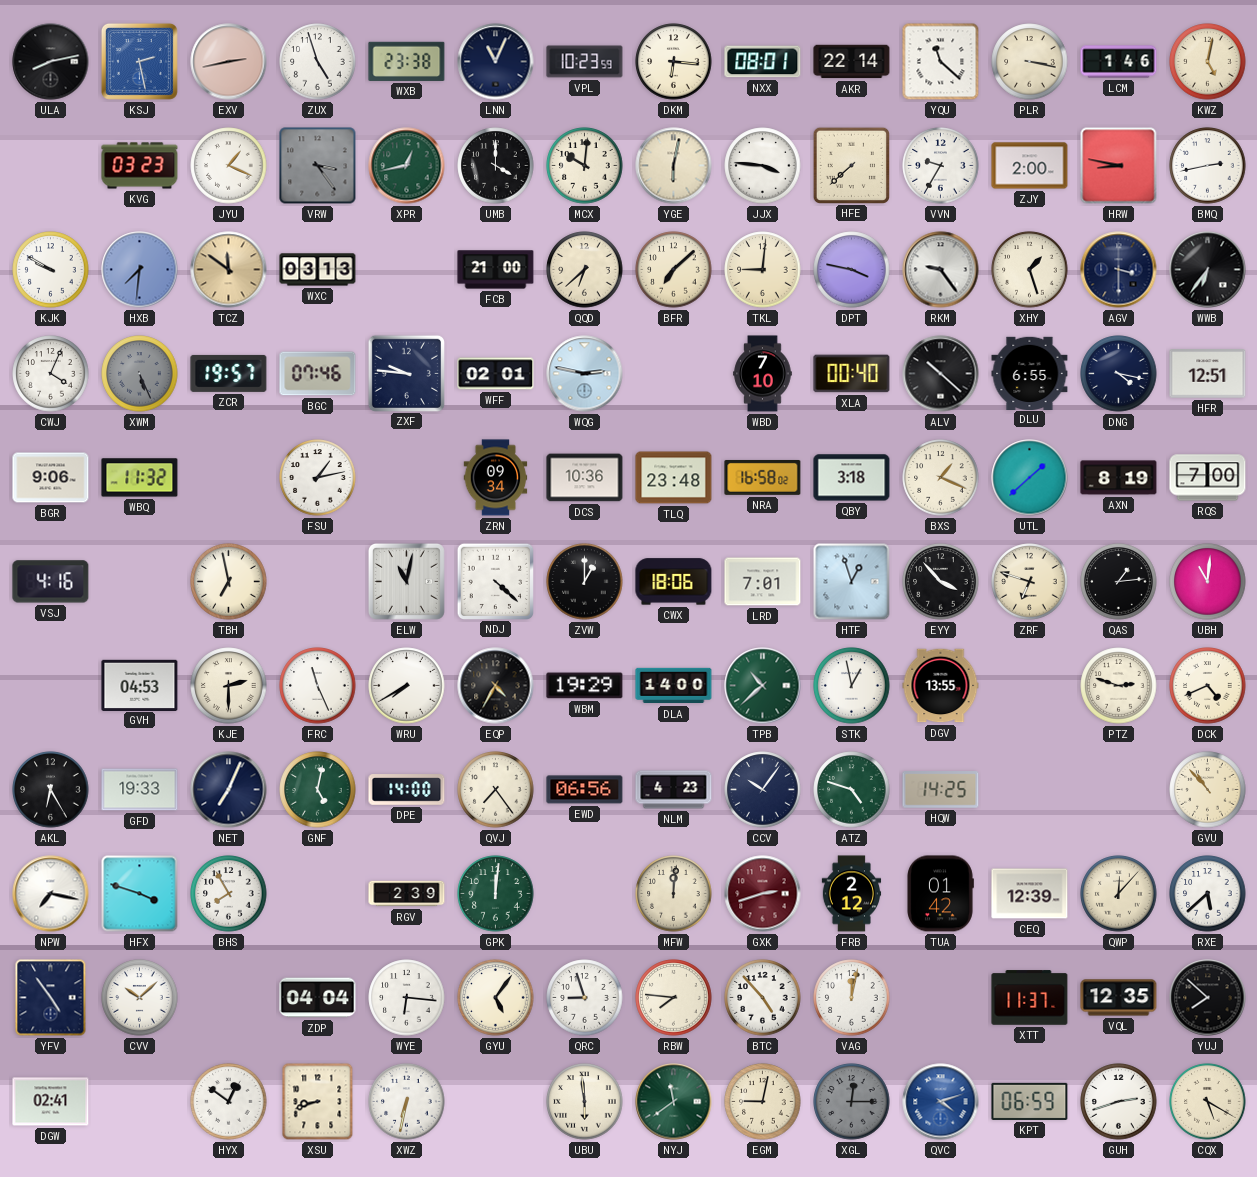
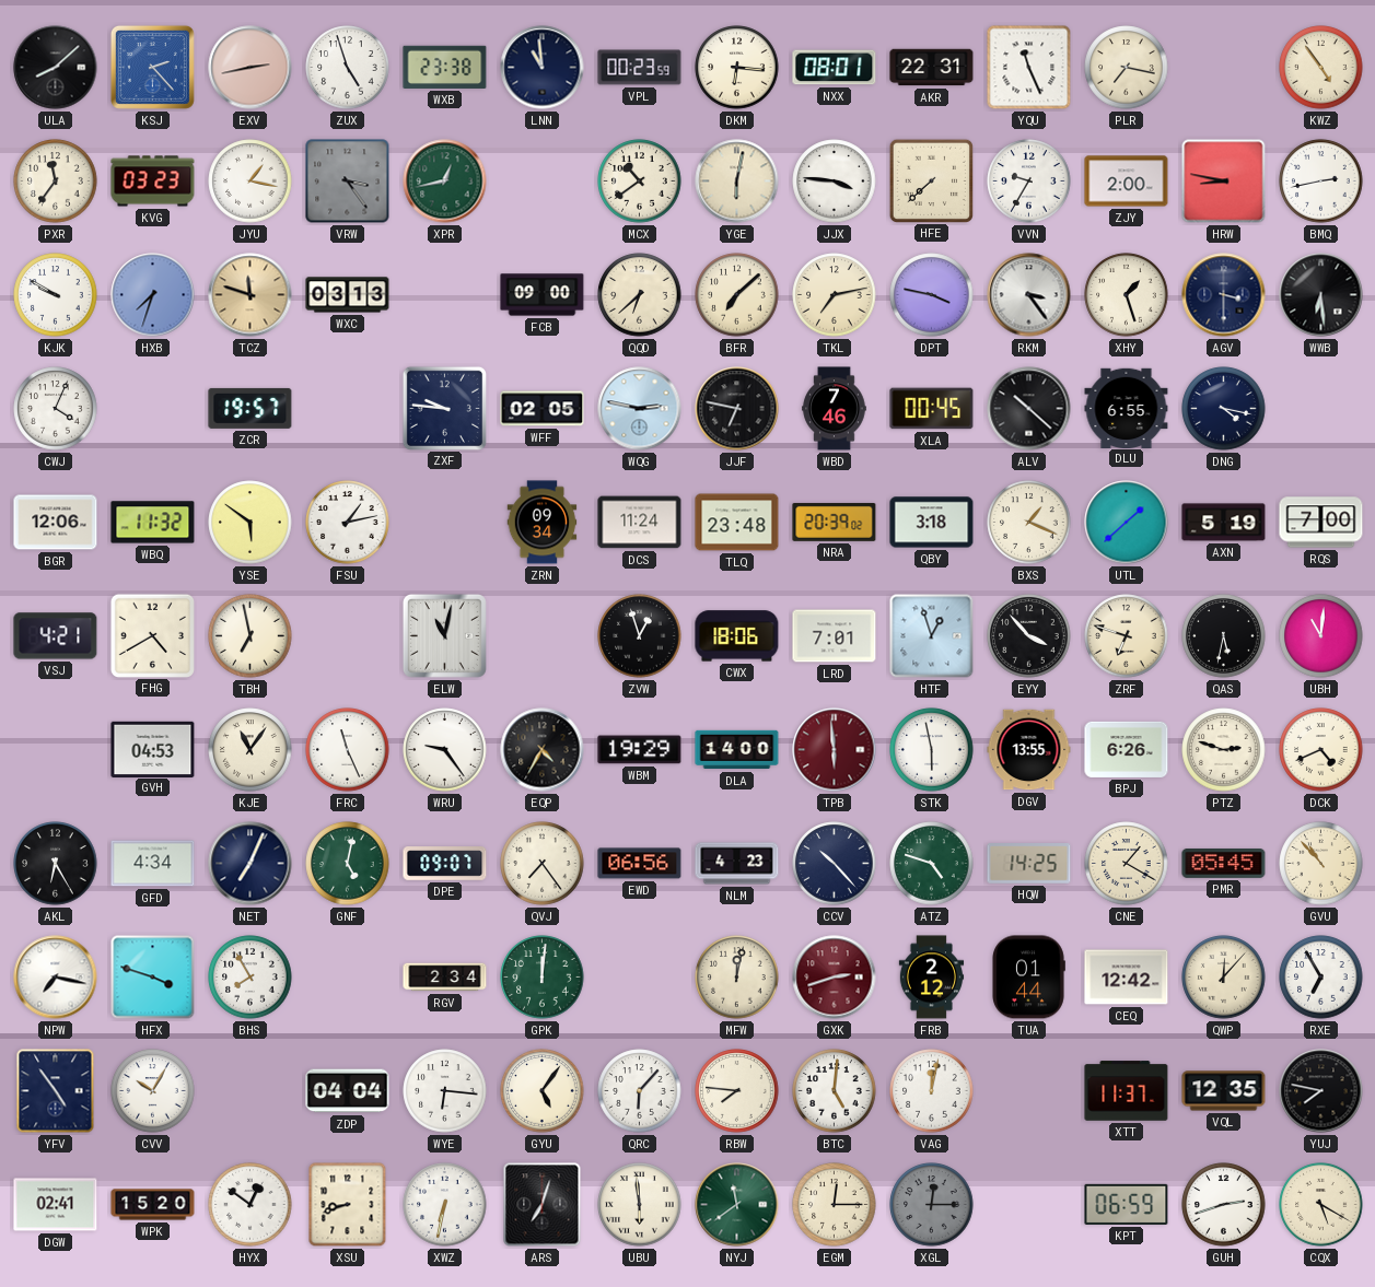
ULA: 8:13 -> 8:08 (56, 68)
KSJ: 2:28 -> 2:23 (152, 67)
LNN: 11:04 -> 10:59 (543, 68)
VPL: 10:23 -> 00:23 (640, 68)
AKR: 22:14 -> 22:31 (932, 68)
YQU: 11:22 -> 11:26 (1029, 68)
PLR: 3:17 -> 7:17 (1127, 68)
LCM: 1:46 -> none (1119, 62)
KWZ: 5:02 -> 4:54 (1321, 68)
PXR: none -> 11:36 (56, 182)
JYU: 1:19 -> 1:17 (250, 182)
UMB: 4:00 -> none (496, 166)
MCX: 10:01 -> 10:39 (640, 182)
HXB: 7:31 -> 7:33 (153, 295)
TCZ: 11:51 -> 11:48 (250, 295)
FCB: 21:00 -> 09:00 (543, 295)
TKL: 9:01 -> 7:13 (835, 295)
RKM: 9:24 -> 3:24 (1029, 295)
WWB: 6:36 -> 6:29 (1321, 295)
XWM: 5:26 -> none (140, 374)
BGC: 07:46 -> none (318, 374)
WFF: 02:01 -> 02:05 (543, 409)
JJF: none -> 6:47 (737, 409)
WBD: 7:10 -> 7:46 (835, 409)
XLA: 00:40 -> 00:45 (932, 409)
HFR: 12:51 -> none (1208, 374)
BGR: 9:06 -> 12:06 (56, 523)
YSE: none -> 5:51 (250, 523)
DCS: 10:36 -> 11:24 (640, 523)
NRA: 16:58 -> 20:39 (835, 522)
AXN: 8:19 -> 5:19 (1224, 523)
VSJ: 4:16 -> 4:21 (56, 636)
FHG: none -> 4:40 (152, 635)
NDJ: 4:22 -> none (495, 581)
ZVW: 1:00 -> 12:57 (640, 636)
QAS: 1:14 -> 5:32 (1224, 636)
KJE: 2:30 -> 11:06 (250, 750)
WRU: 7:40 -> 9:24 (445, 750)
TPB: 10:38 -> 5:59 (835, 750)
TPB dial: green -> burgundy (835, 750)
STK: 12:58 -> 5:58 (932, 750)
BPJ: none -> 6:26 (1127, 749)
GFD: 19:33 -> 4:34 (153, 864)
DPE: 14:00 -> 09:07 (445, 864)
CCV: 10:06 -> 10:23 (835, 864)
CNE: none -> 1:20 (1127, 864)
PMR: none -> 05:45 (1224, 864)
RGV: 2:39 -> 2:34 (445, 978)
MFW: 12:01 -> 12:02 (737, 978)
TUA: 01:42 -> 01:44 (1028, 978)
CEQ: 12:39 -> 12:42 (1127, 978)
RXE: 5:38 -> 6:55 (1321, 978)
CVV: 10:08 -> 10:05 (153, 1091)
QRC: 8:57 -> 6:07 (640, 1091)
BTC: 4:53 -> 5:01 (835, 1091)
YUJ: 7:52 -> 7:47 (1321, 1091)
WPK: none -> 15:20 (153, 1205)
ARS: none -> 7:03 (543, 1205)
EGM: 9:02 -> 12:15 (835, 1205)
QVC: 4:12 -> none (941, 1102)
